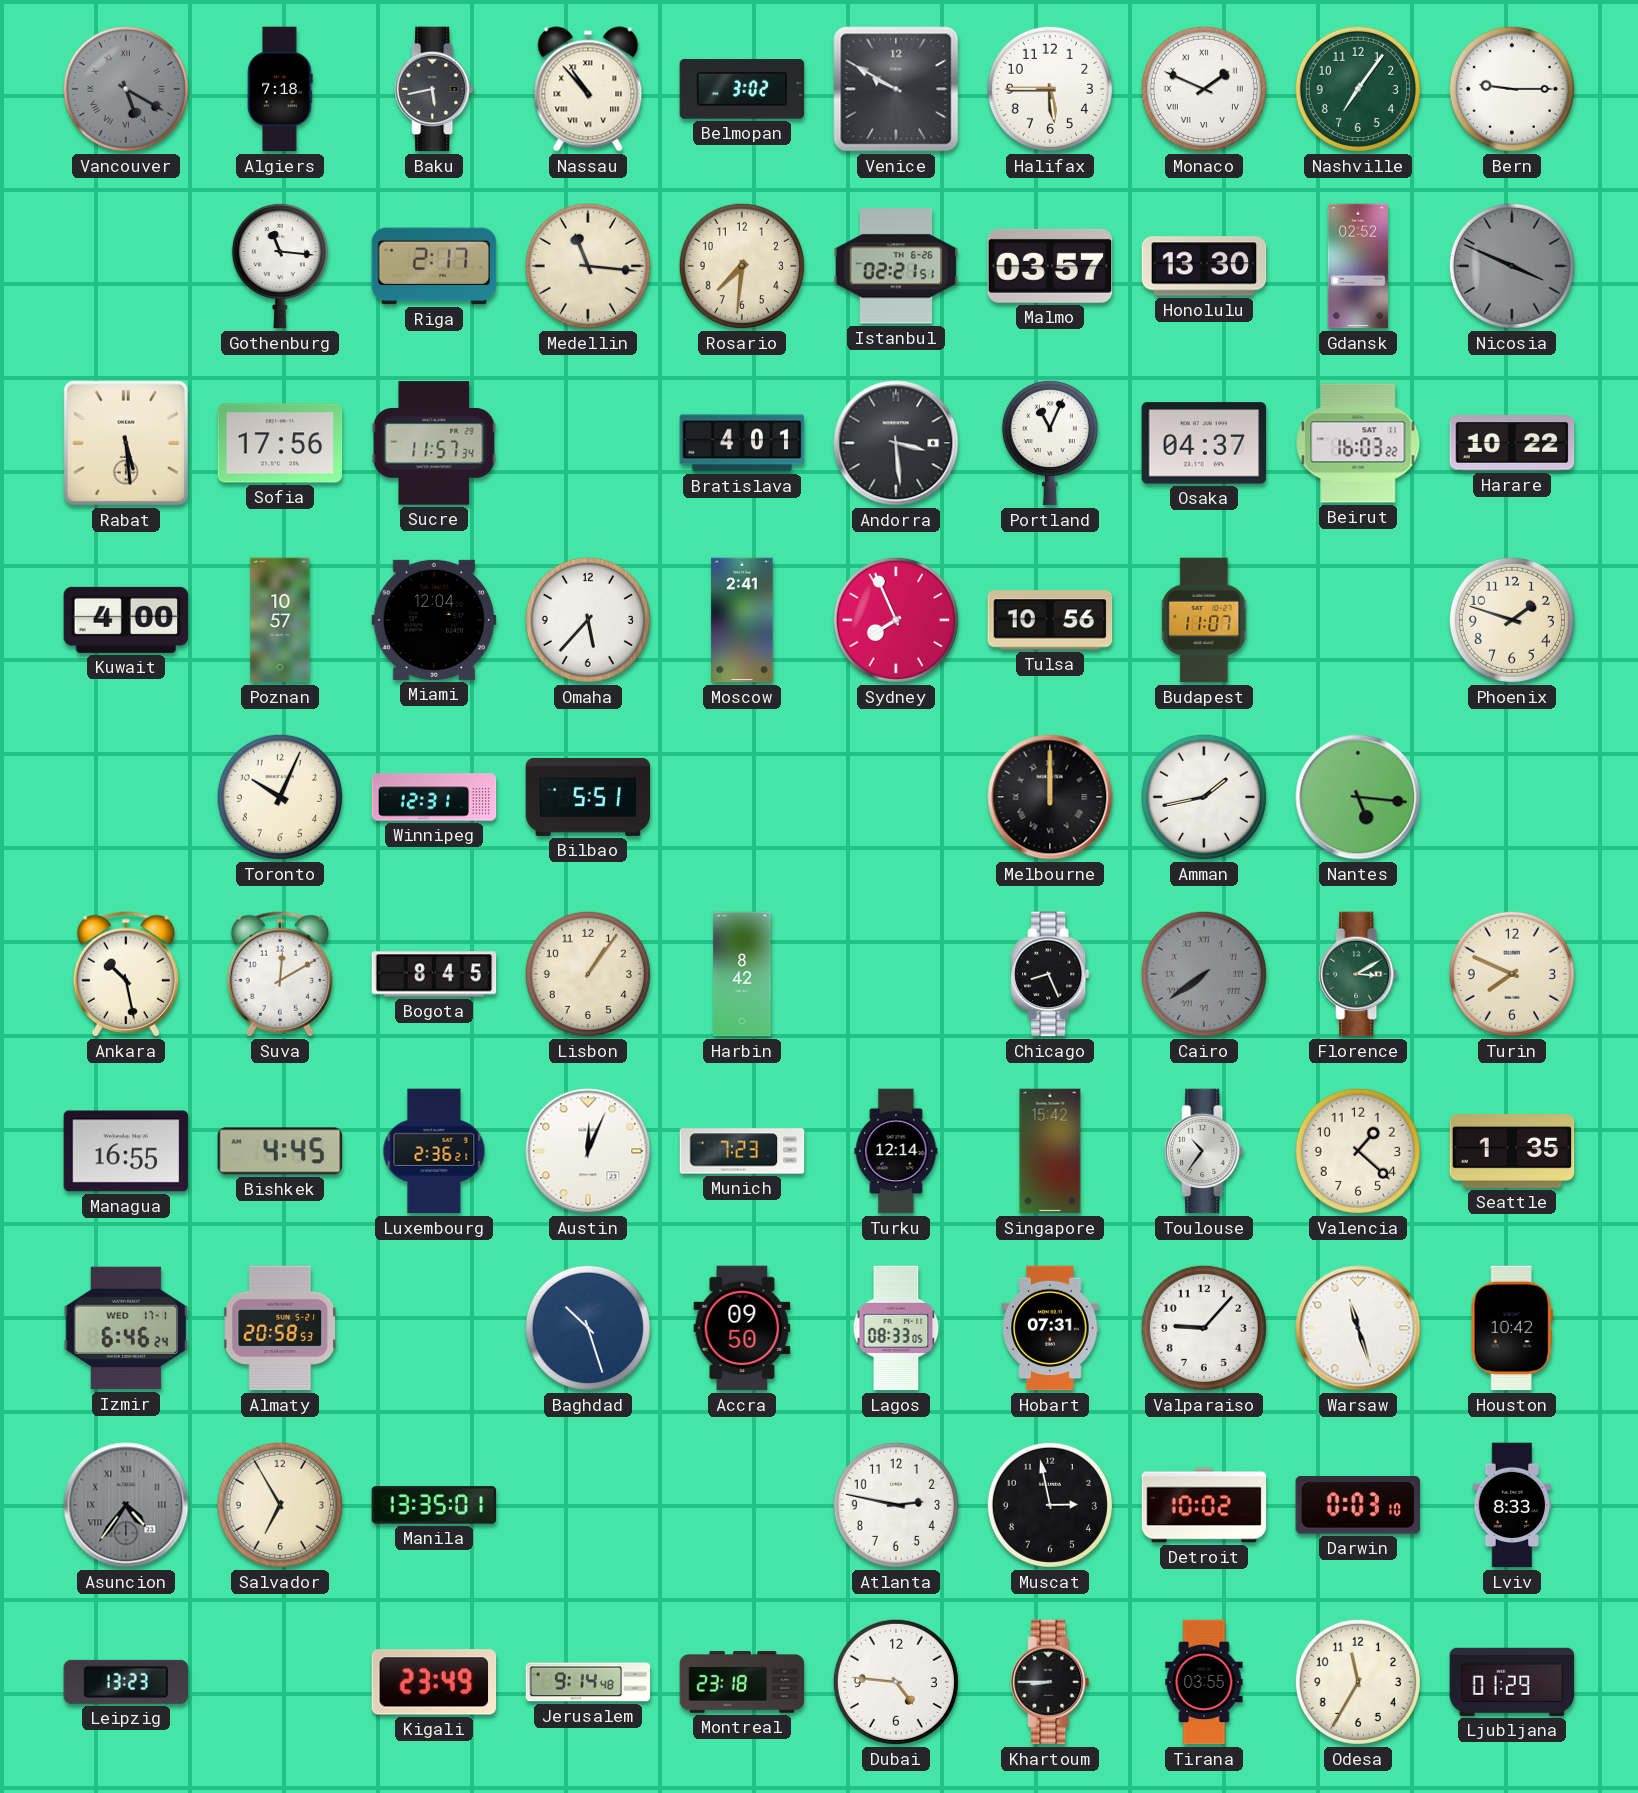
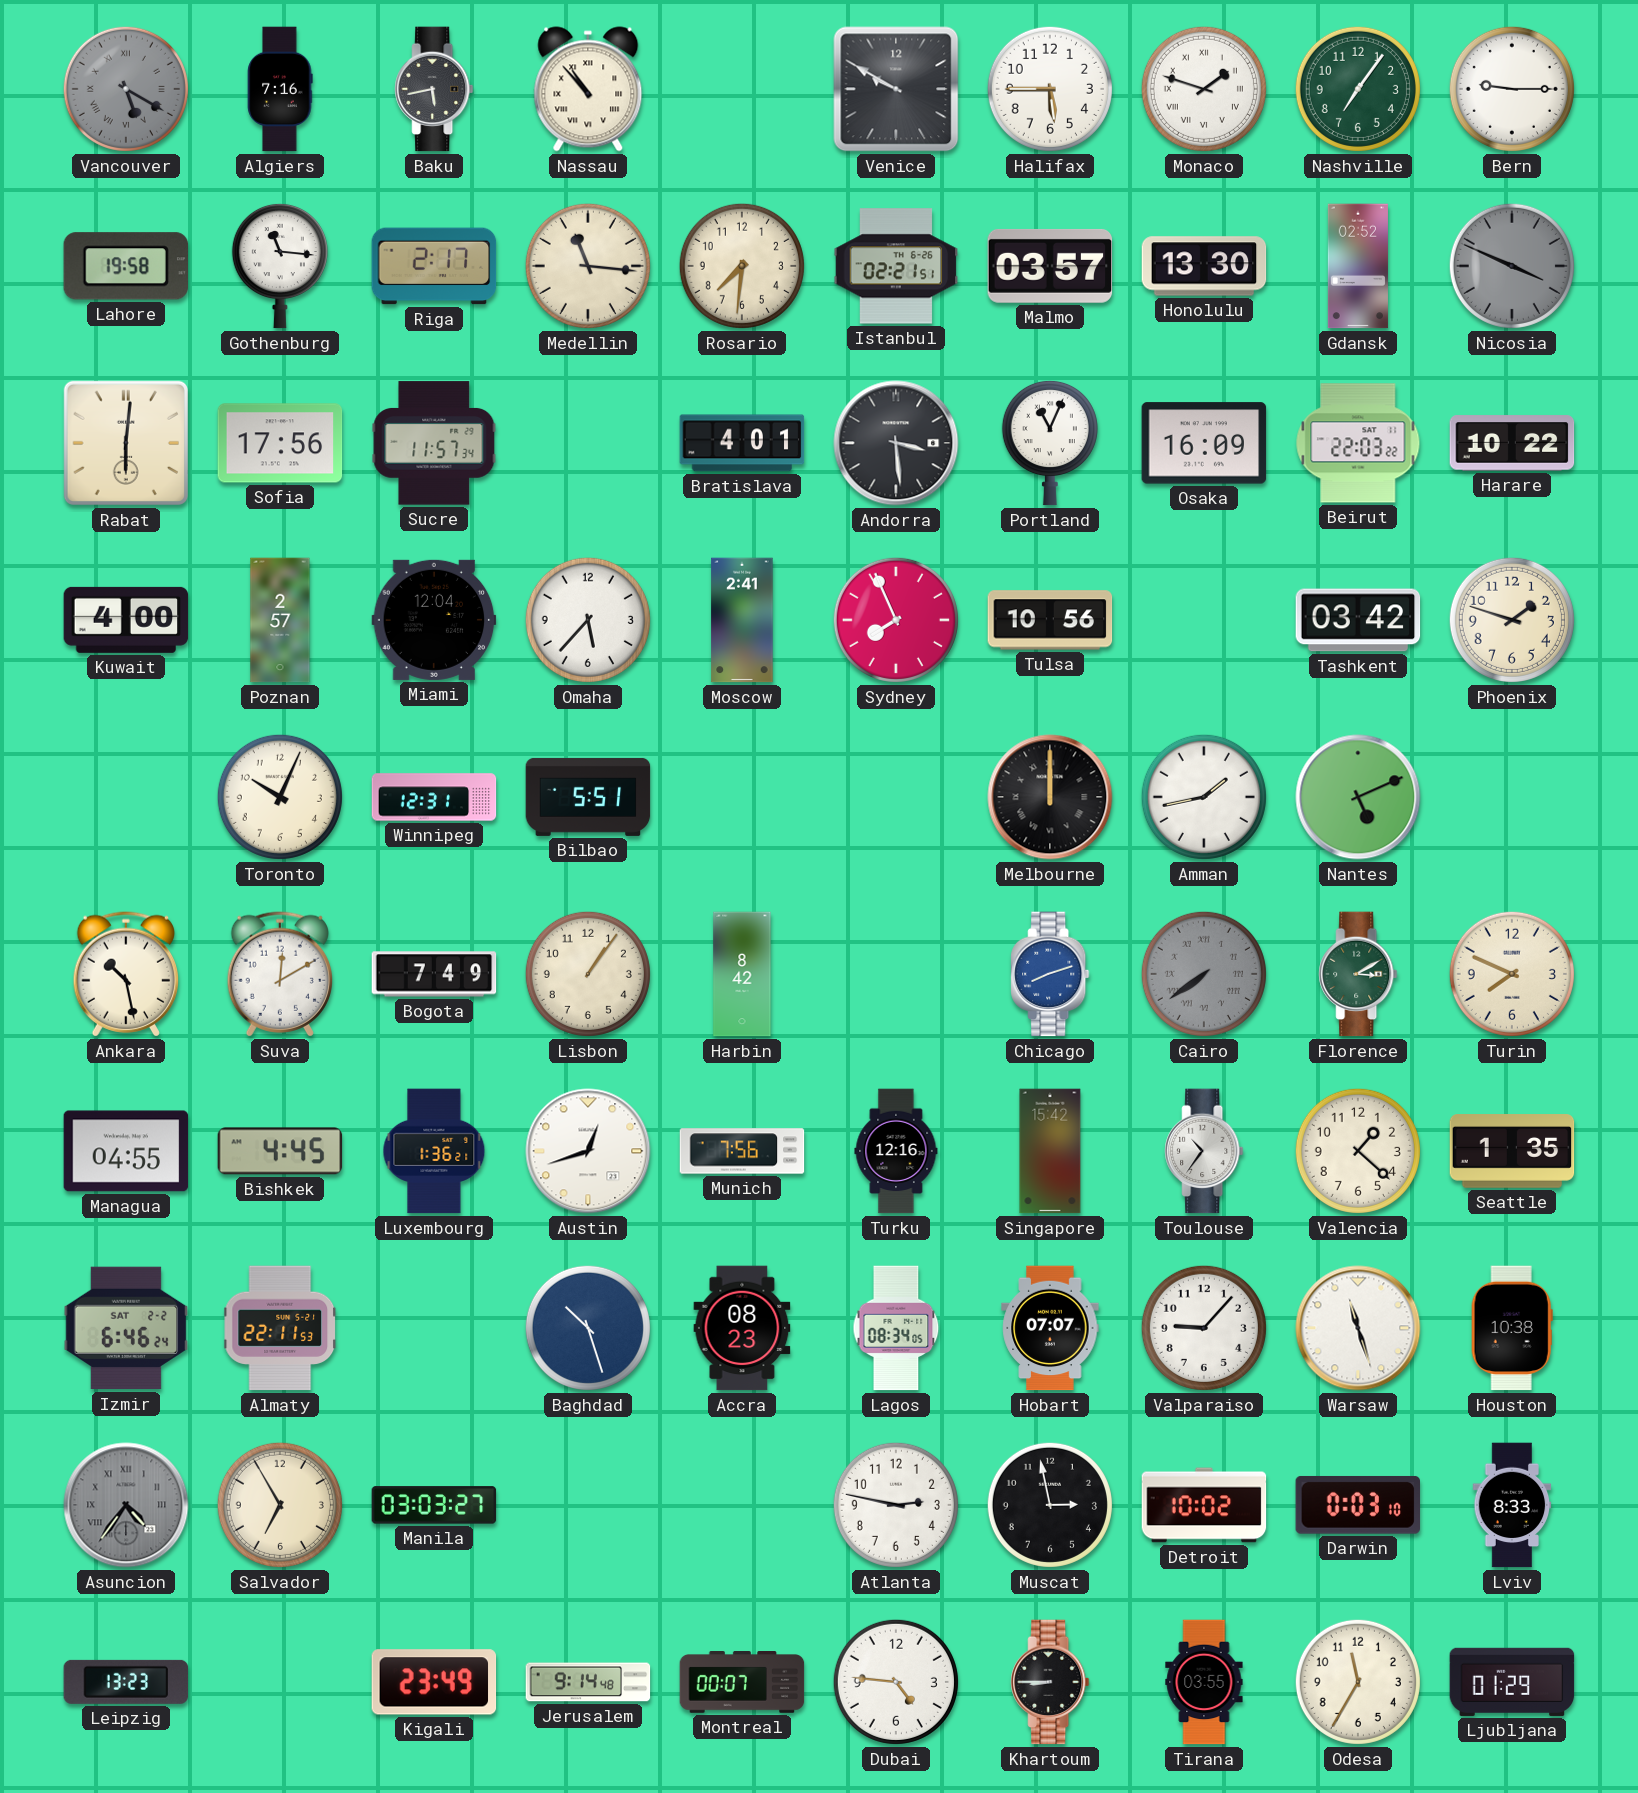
Algiers: 7:18 -> 7:16 (280, 89)
Belmopan: 3:02 -> none (742, 89)
Monaco: 1:49 -> 1:48 (1204, 89)
Lahore: none -> 19:58 (125, 266)
Rabat: 5:29 -> 6:01 (126, 443)
Osaka: 04:37 -> 16:09 (1204, 443)
Beirut: 16:03 -> 22:03 (1358, 443)
Poznan: 10:57 -> 2:57 (280, 620)
Budapest: 11:07 -> none (1205, 620)
Tashkent: none -> 03:42 (1358, 620)
Nantes: 5:16 -> 5:11 (1358, 797)
Bogota: 8:45 -> 7:49 (434, 974)
Chicago: 8:26 -> 8:12 (1050, 974)
Chicago dial: black -> blue (1050, 974)
Managua: 16:55 -> 04:55 (126, 1151)
Luxembourg: 2:36 -> 1:36 (434, 1151)
Austin: 12:04 -> 12:42 (588, 1151)
Munich: 7:23 -> 7:56 (742, 1151)
Turku: 12:14 -> 12:16 (896, 1151)
Izmir date: WED 17-1 -> SAT 2-2 (126, 1328)
Almaty: 20:58 -> 22:11 (281, 1328)
Accra: 09:50 -> 08:23 (742, 1328)
Lagos: 08:33 -> 08:34 (896, 1328)
Hobart: 07:31 -> 07:07 (1050, 1328)
Houston: 10:42 -> 10:38 (1512, 1328)
Manila: 13:35 -> 03:03 (434, 1505)
Montreal: 23:18 -> 00:07 (742, 1683)
